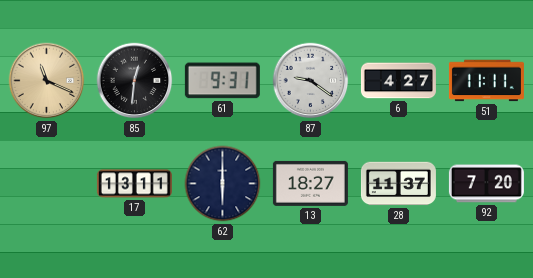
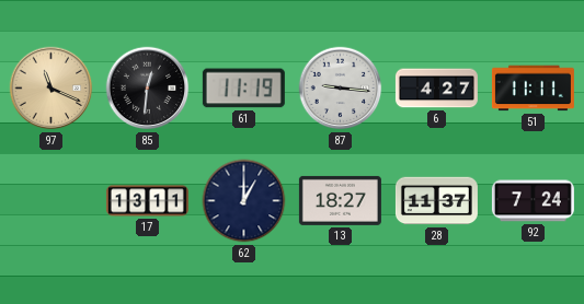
61: 9:31 -> 11:19 (243, 89)
87: 9:21 -> 9:16 (341, 89)
62: 6:00 -> 1:00 (244, 201)
92: 7:20 -> 7:24 (533, 201)
